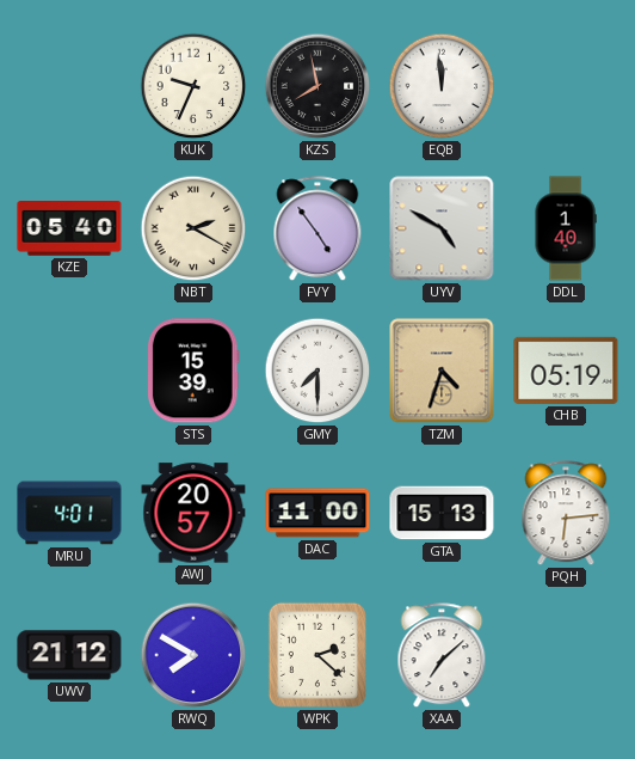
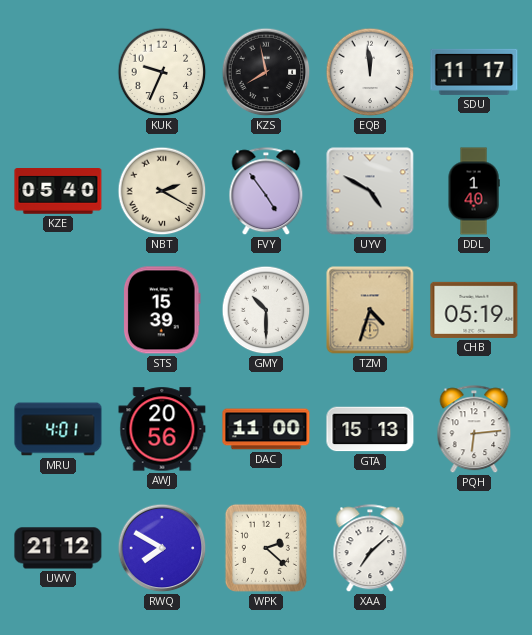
SDU: none -> 11:17 (474, 72)
GMY: 7:30 -> 10:30 (266, 310)
AWJ: 20:57 -> 20:56 (162, 429)
